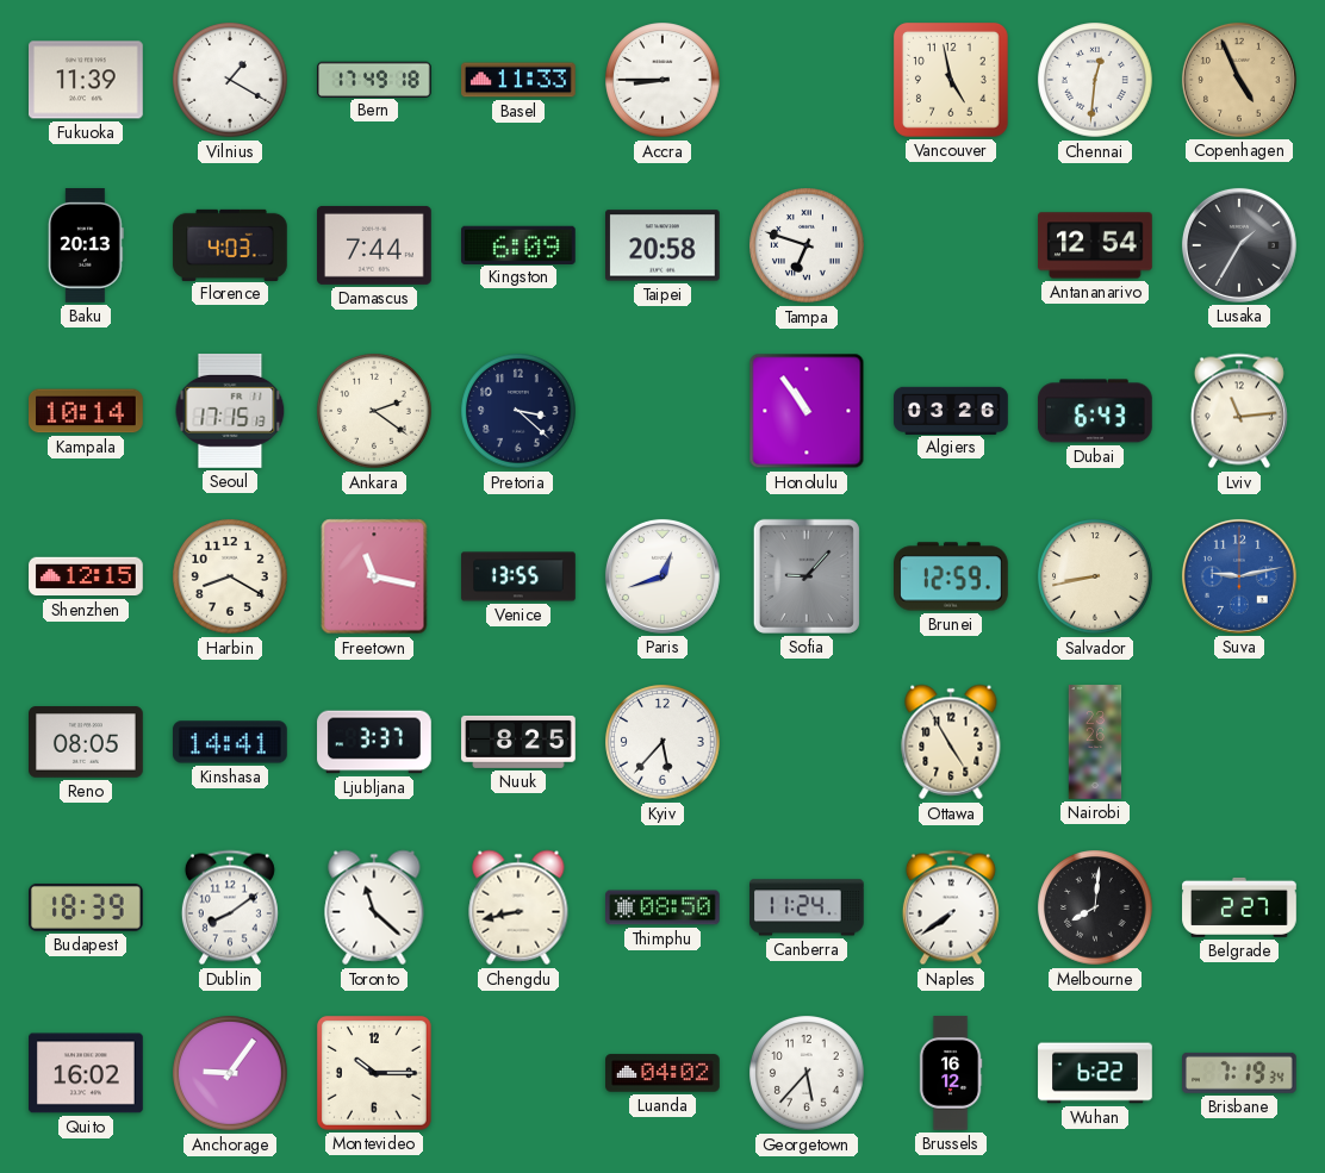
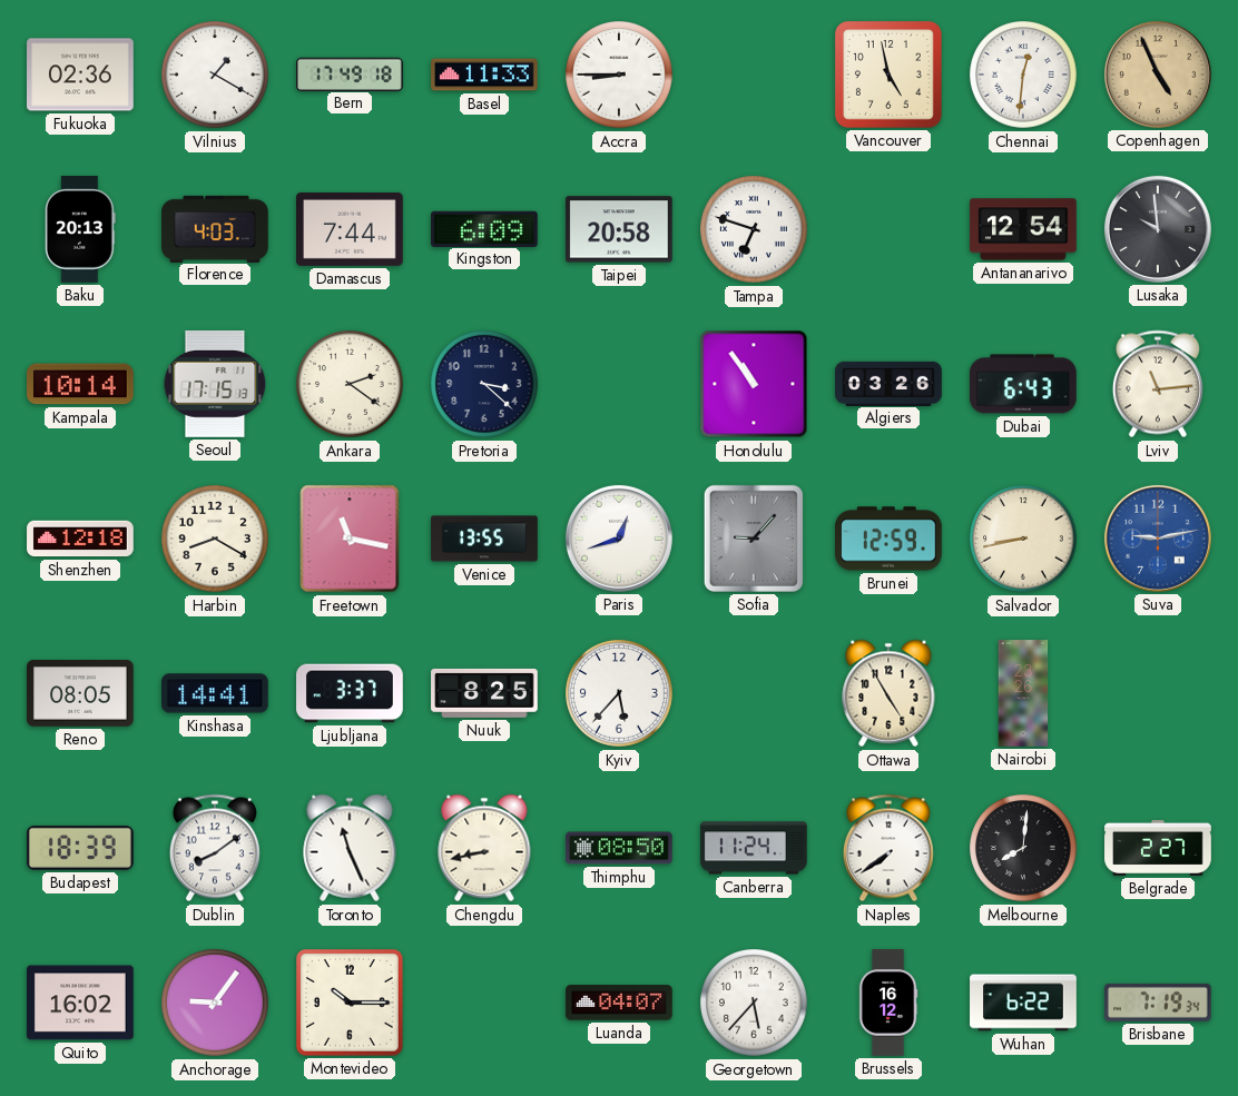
Fukuoka: 11:39 -> 02:36 (81, 75)
Lusaka: 1:35 -> 9:59 (1158, 229)
Shenzhen: 12:15 -> 12:18 (80, 539)
Toronto: 11:22 -> 11:26 (350, 848)
Luanda: 04:02 -> 04:07 (619, 1003)
